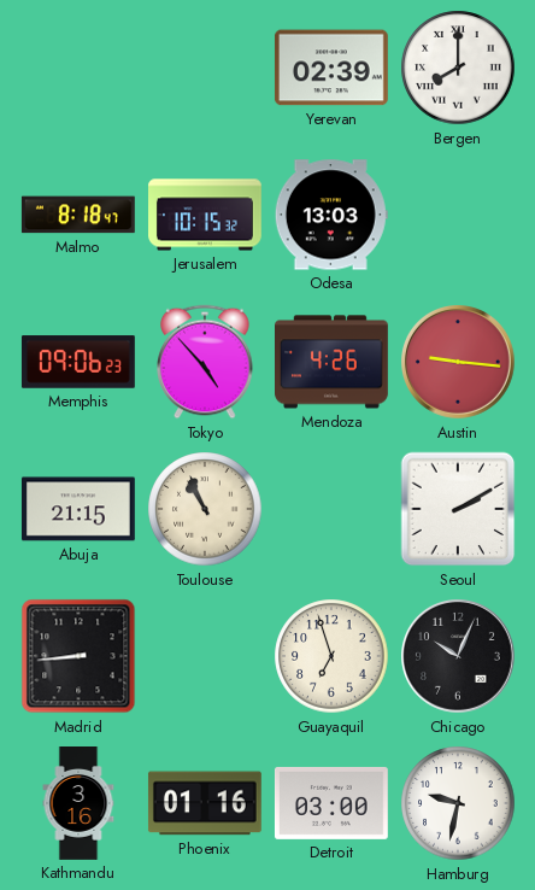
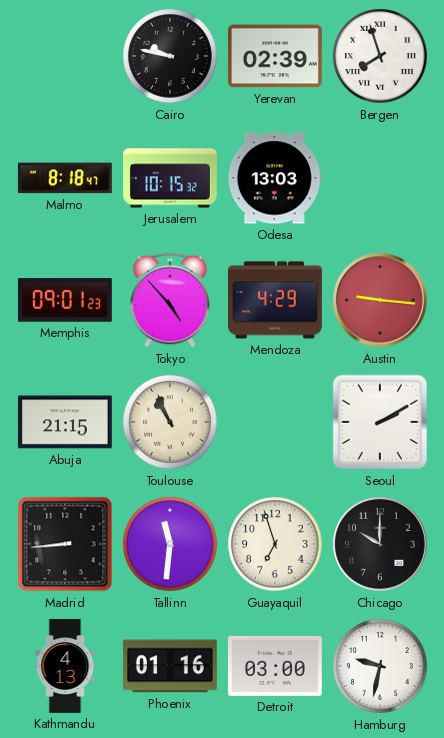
Cairo: none -> 9:47 (170, 56)
Bergen: 8:00 -> 7:57 (380, 56)
Memphis: 09:06 -> 09:01 (65, 300)
Mendoza: 4:26 -> 4:29 (276, 300)
Tallinn: none -> 11:31 (170, 544)
Chicago: 10:04 -> 10:00 (381, 545)
Kathmandu: 3:16 -> 4:13 (65, 667)
